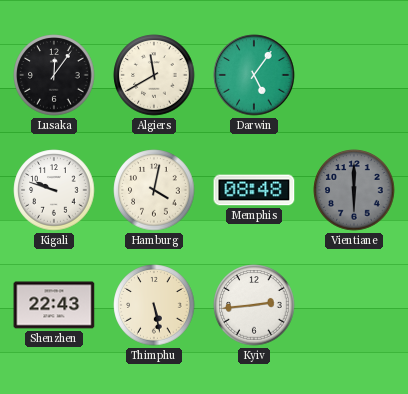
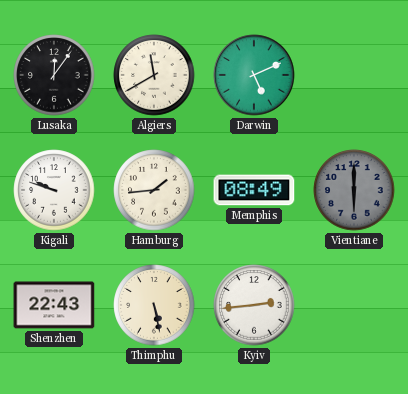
Darwin: 5:06 -> 5:11 (254, 75)
Hamburg: 4:02 -> 1:44 (154, 190)
Memphis: 08:48 -> 08:49 (254, 190)
